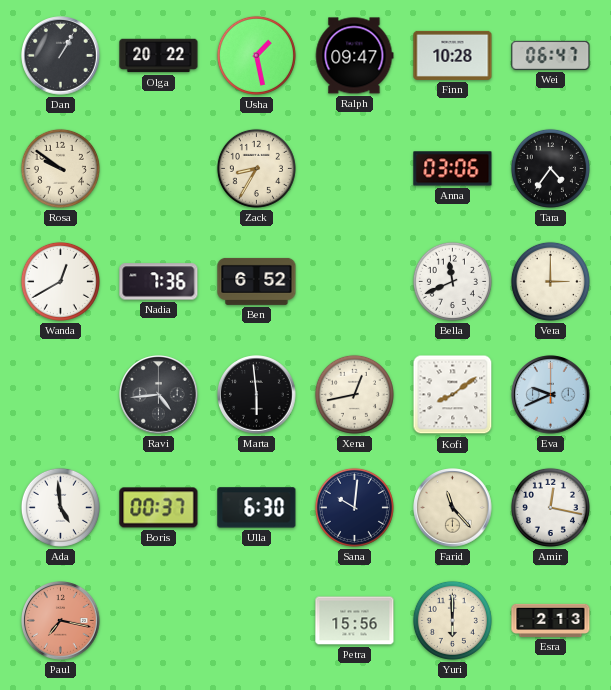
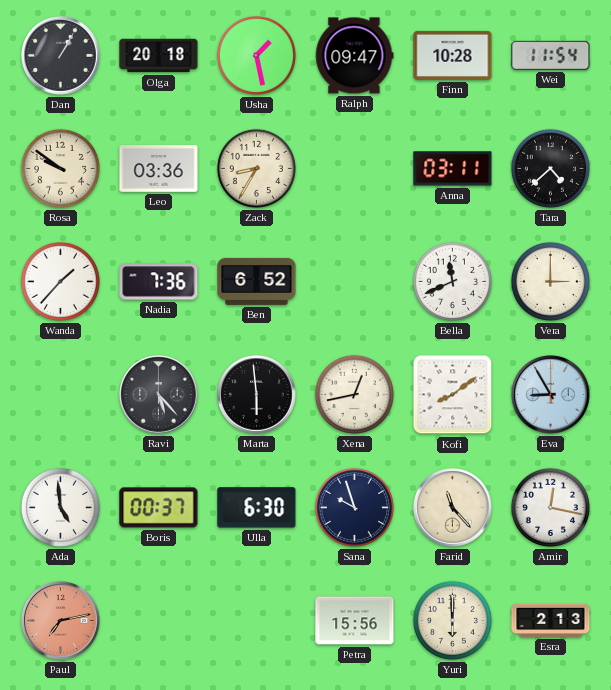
Olga: 20:22 -> 20:18 (159, 56)
Wei: 06:47 -> 11:54 (551, 55)
Leo: none -> 03:36 (159, 169)
Anna: 03:06 -> 03:11 (453, 169)
Tara: 4:36 -> 4:38 (550, 168)
Wanda: 12:40 -> 1:37 (60, 281)
Ravi: 4:44 -> 5:23 (159, 395)
Eva: 9:41 -> 8:55 (551, 395)
Sana: 10:01 -> 9:57 (354, 507)
Paul: 7:17 -> 7:13 (61, 621)
